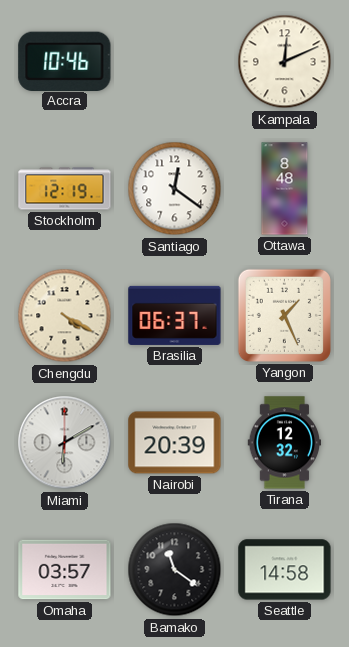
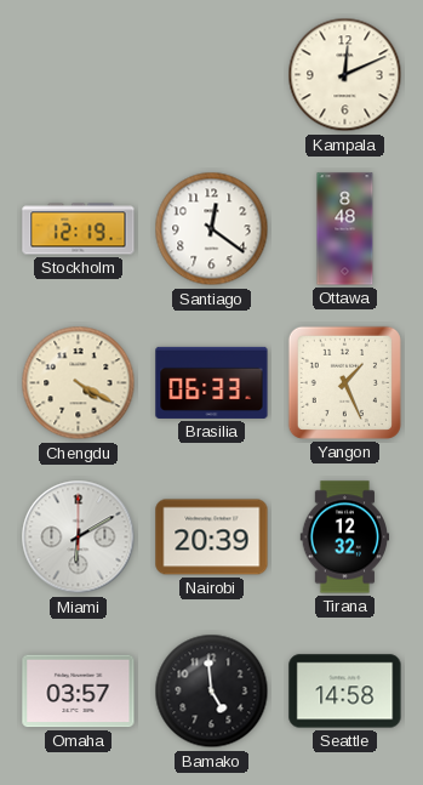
Accra: 10:46 -> none (65, 61)
Brasilia: 06:37 -> 06:33 (212, 382)
Bamako: 11:21 -> 4:59 (212, 692)
